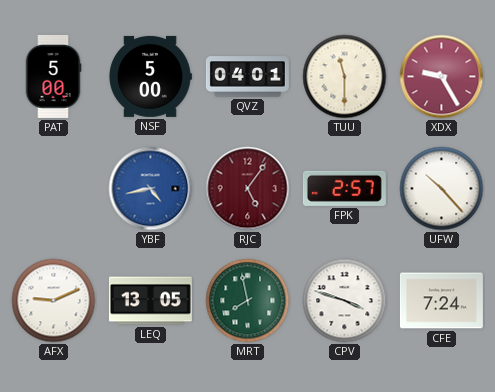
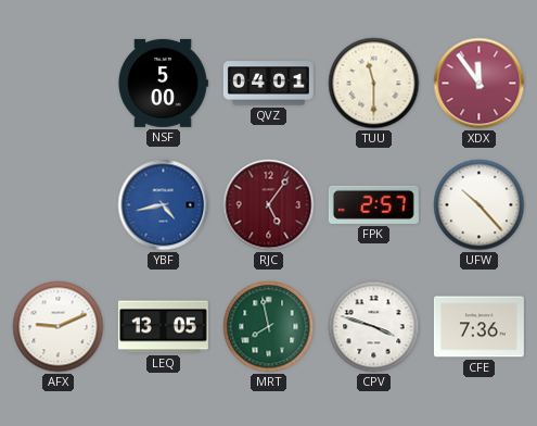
PAT: 5:00 -> none (53, 76)
XDX: 9:25 -> 11:54 (480, 84)
CFE: 7:24 -> 7:36 (478, 327)
